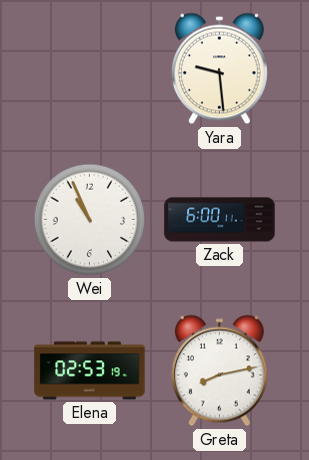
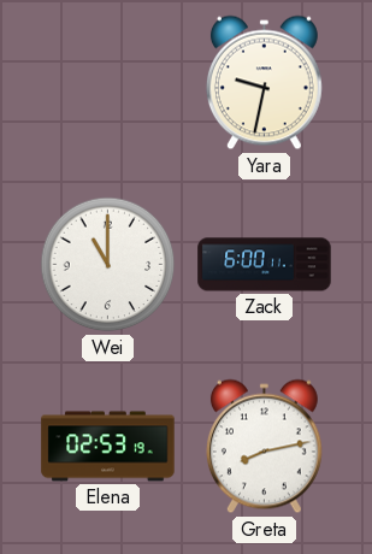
Yara: 9:29 -> 9:32 (264, 83)
Wei: 10:56 -> 11:00 (108, 265)
